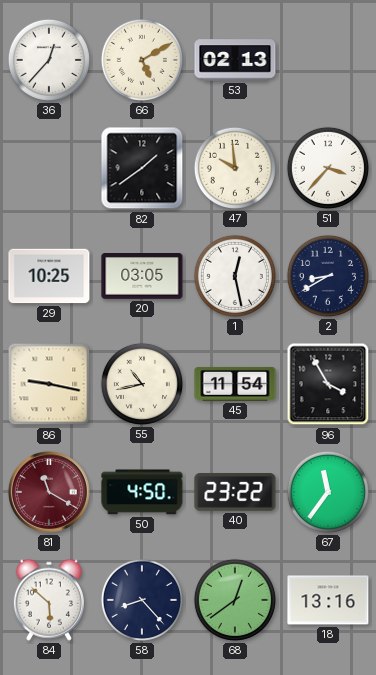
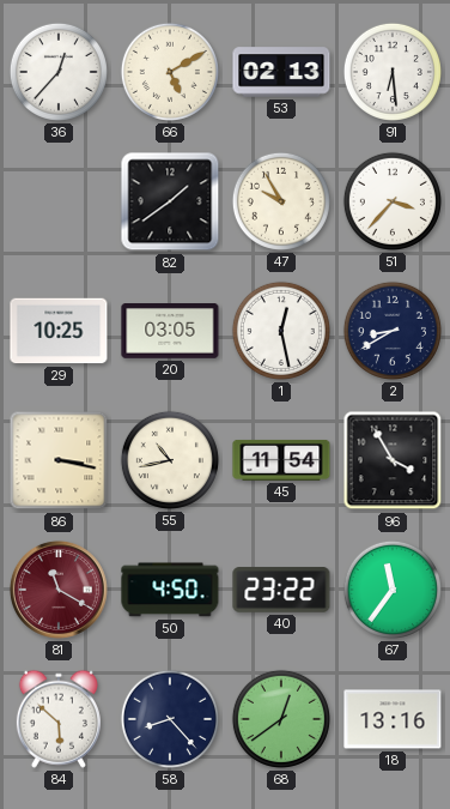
91: none -> 6:29 (393, 72)
47: 9:59 -> 9:55 (281, 201)
86: 9:17 -> 3:17 (59, 460)
